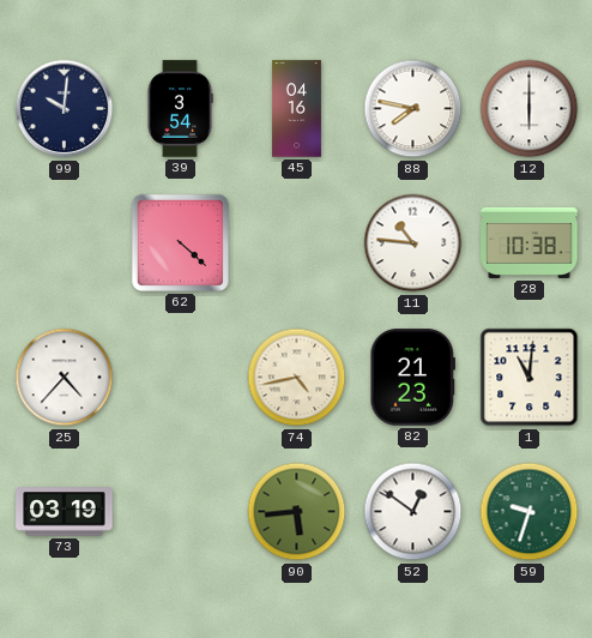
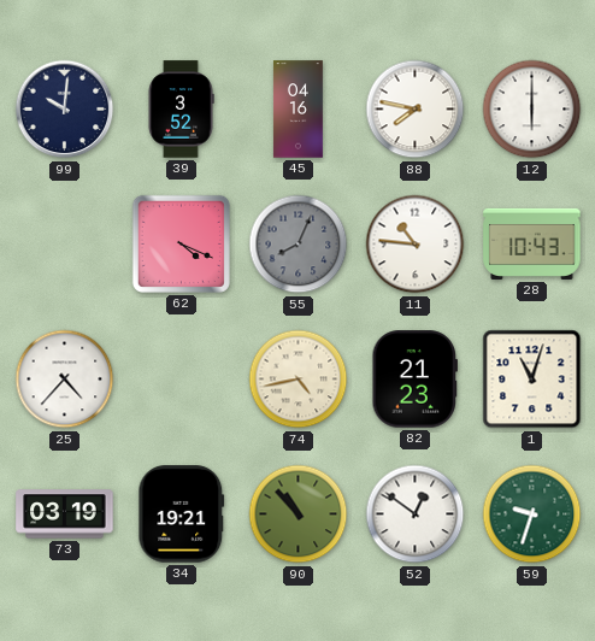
39: 3:54 -> 3:52 (181, 110)
62: 4:22 -> 4:19 (181, 243)
55: none -> 8:04 (299, 245)
28: 10:38 -> 10:43 (532, 243)
1: 11:01 -> 11:03 (532, 380)
34: none -> 19:21 (182, 514)
90: 5:44 -> 10:53 (299, 514)
